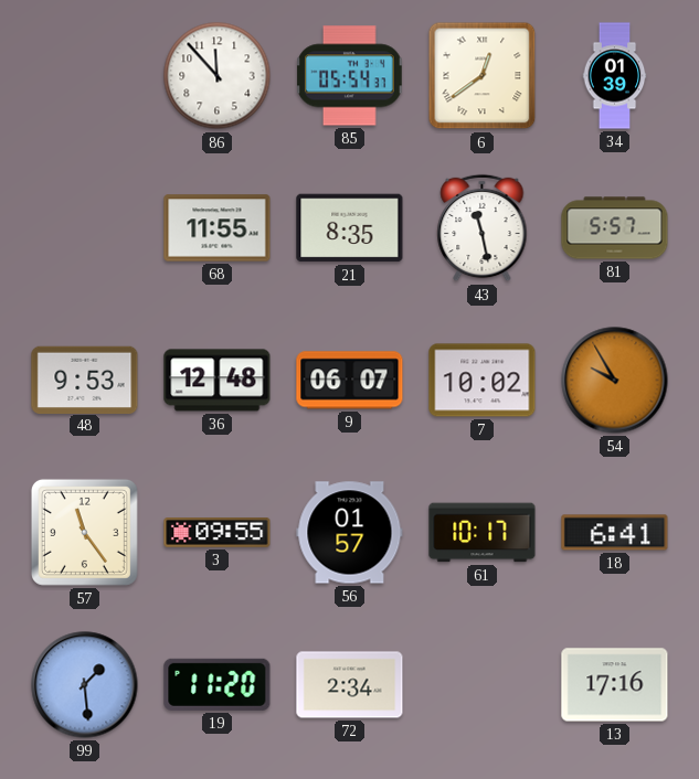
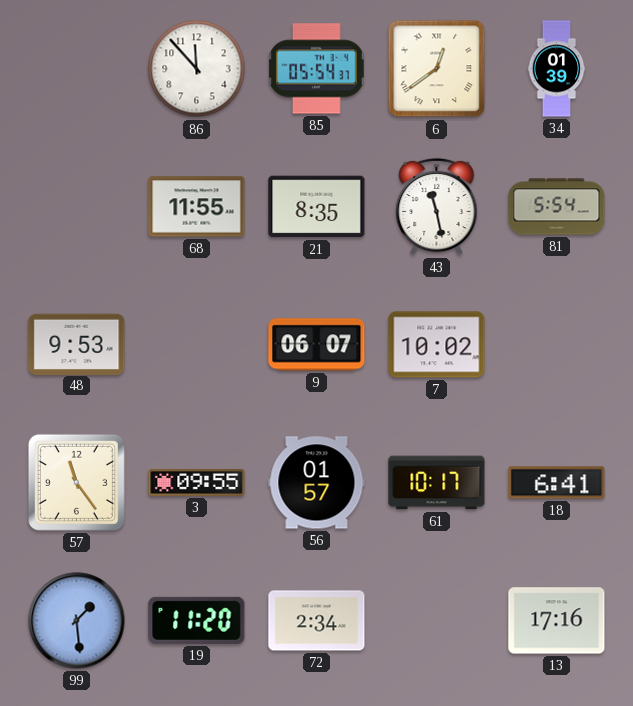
81: 5:57 -> 5:54 (557, 207)
36: 12:48 -> none (218, 381)
54: 9:55 -> none (615, 381)
